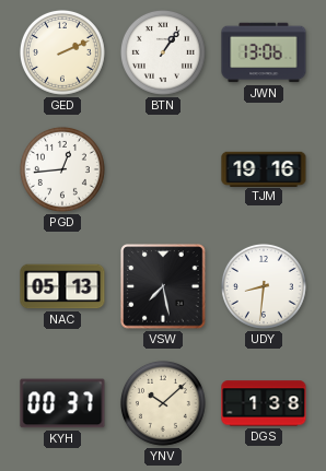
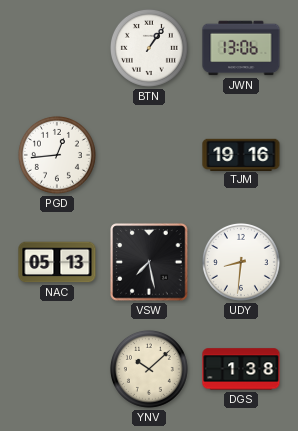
GED: 2:11 -> none (62, 52)
KYH: 00:37 -> none (62, 403)
